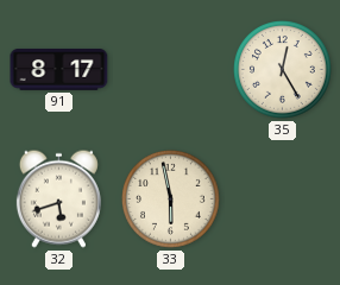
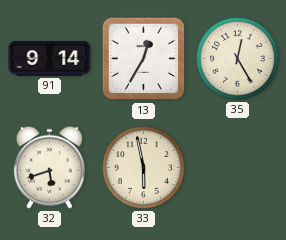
91: 8:17 -> 9:14 (50, 59)
13: none -> 12:35 (144, 59)
